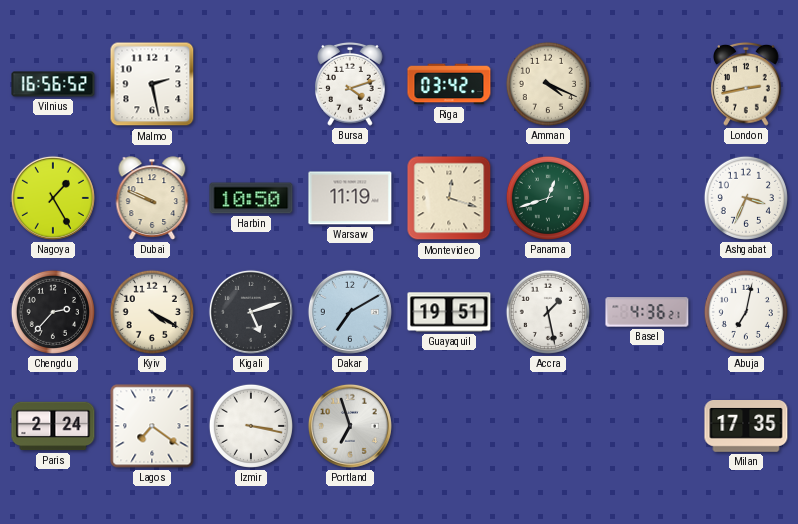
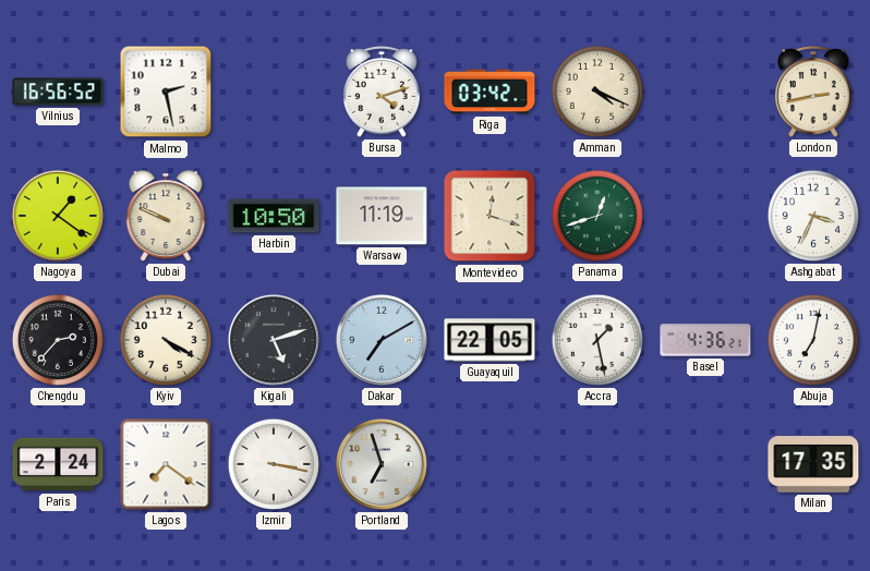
Nagoya: 1:25 -> 1:21 (58, 216)
Guayaquil: 19:51 -> 22:05 (490, 340)
